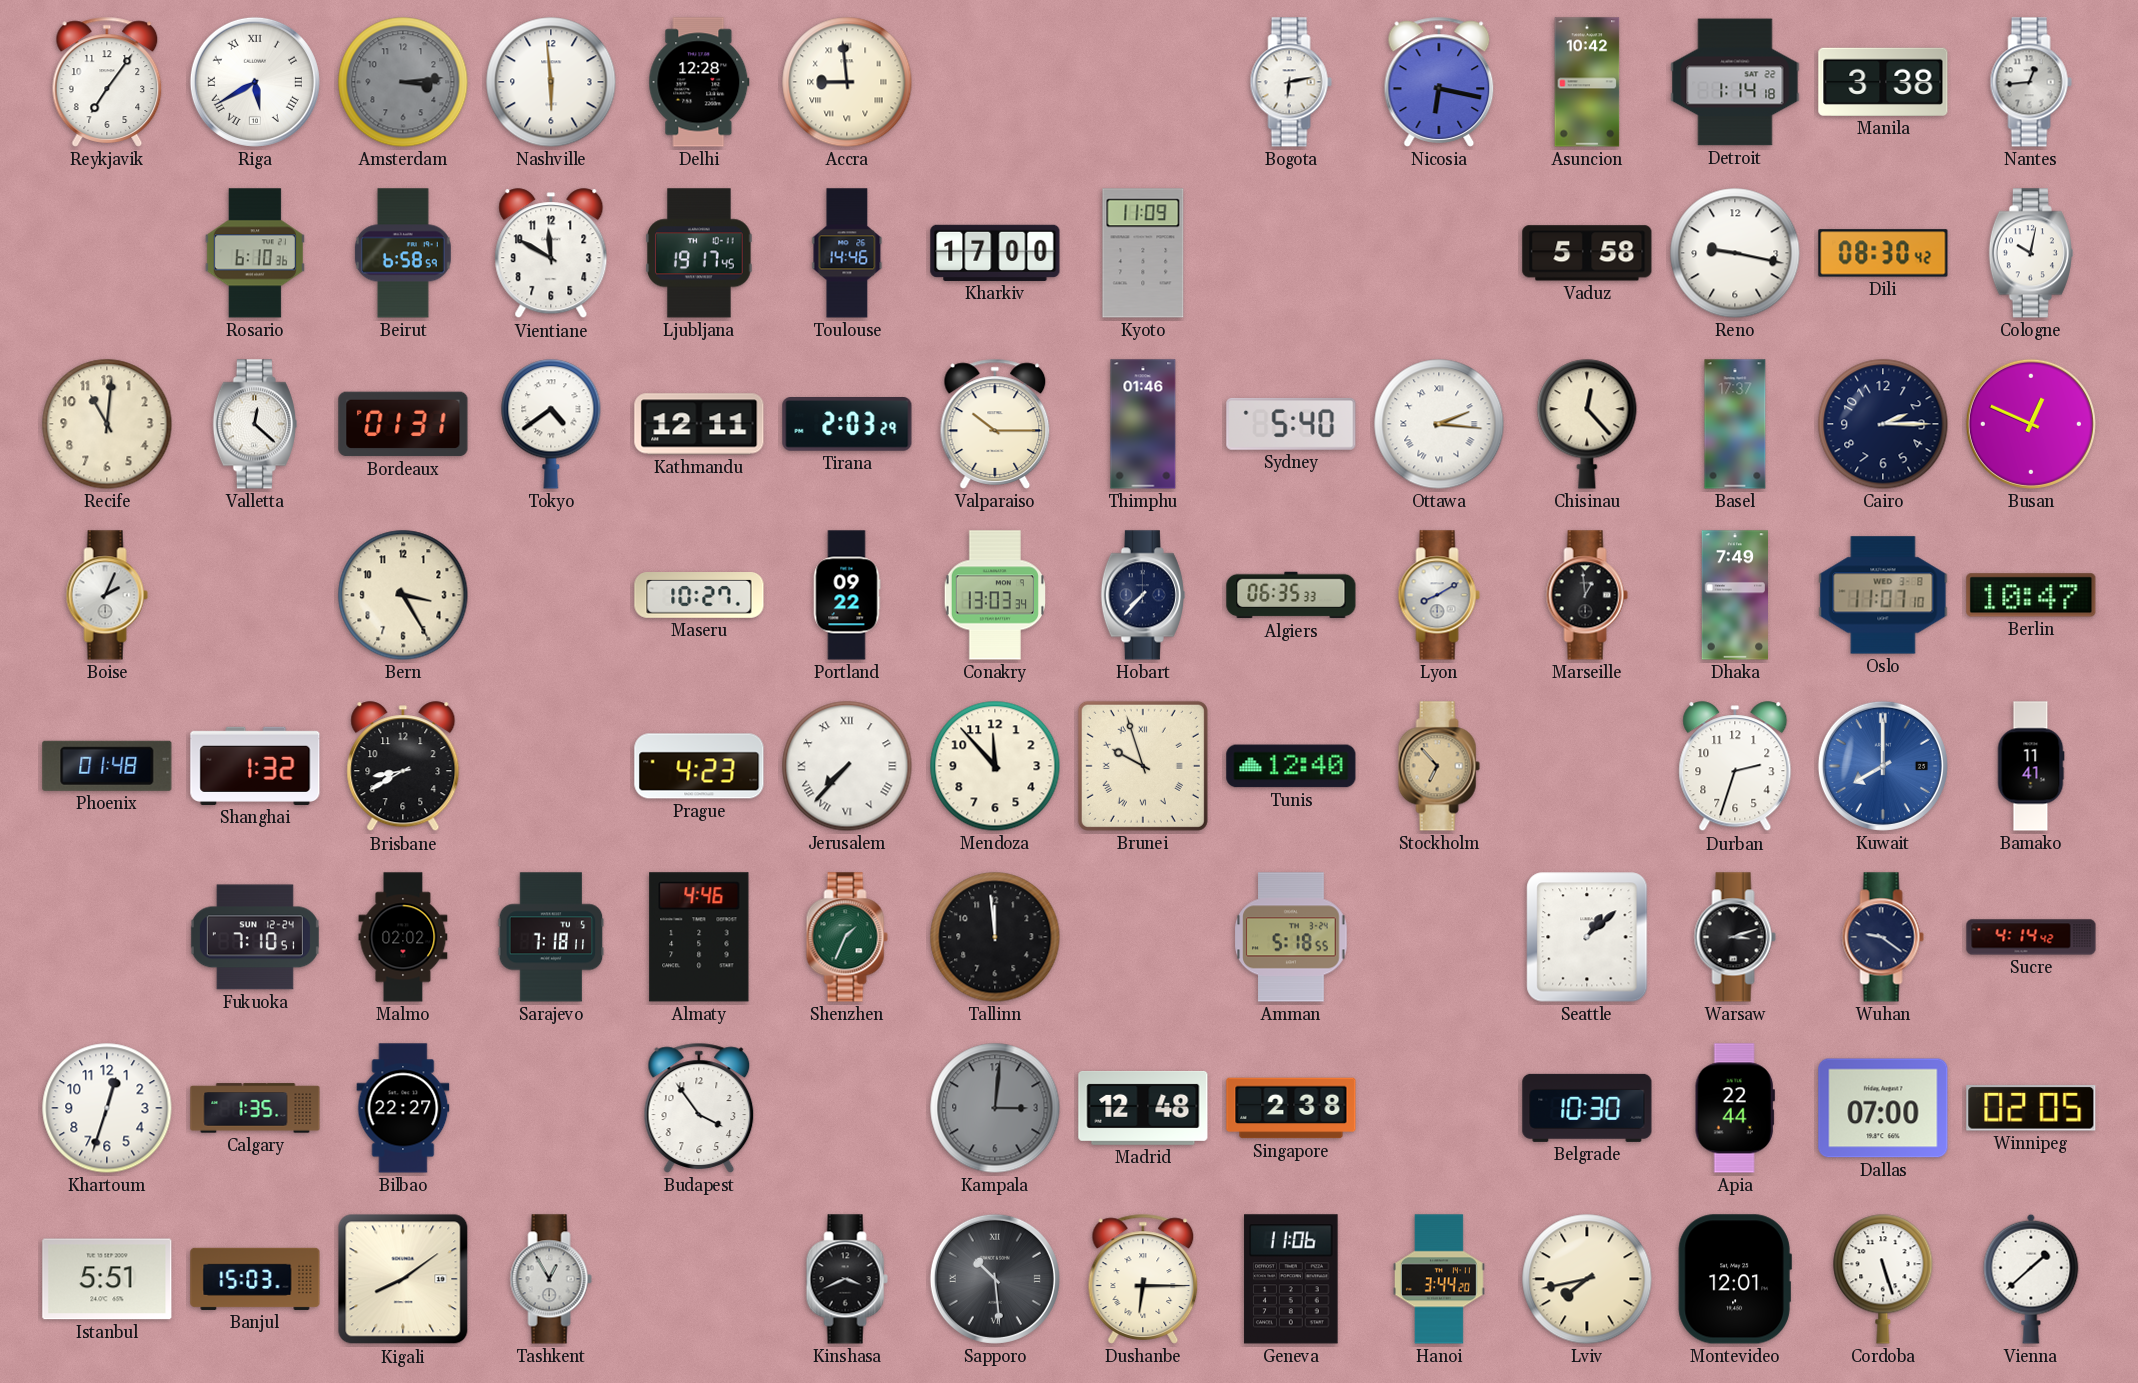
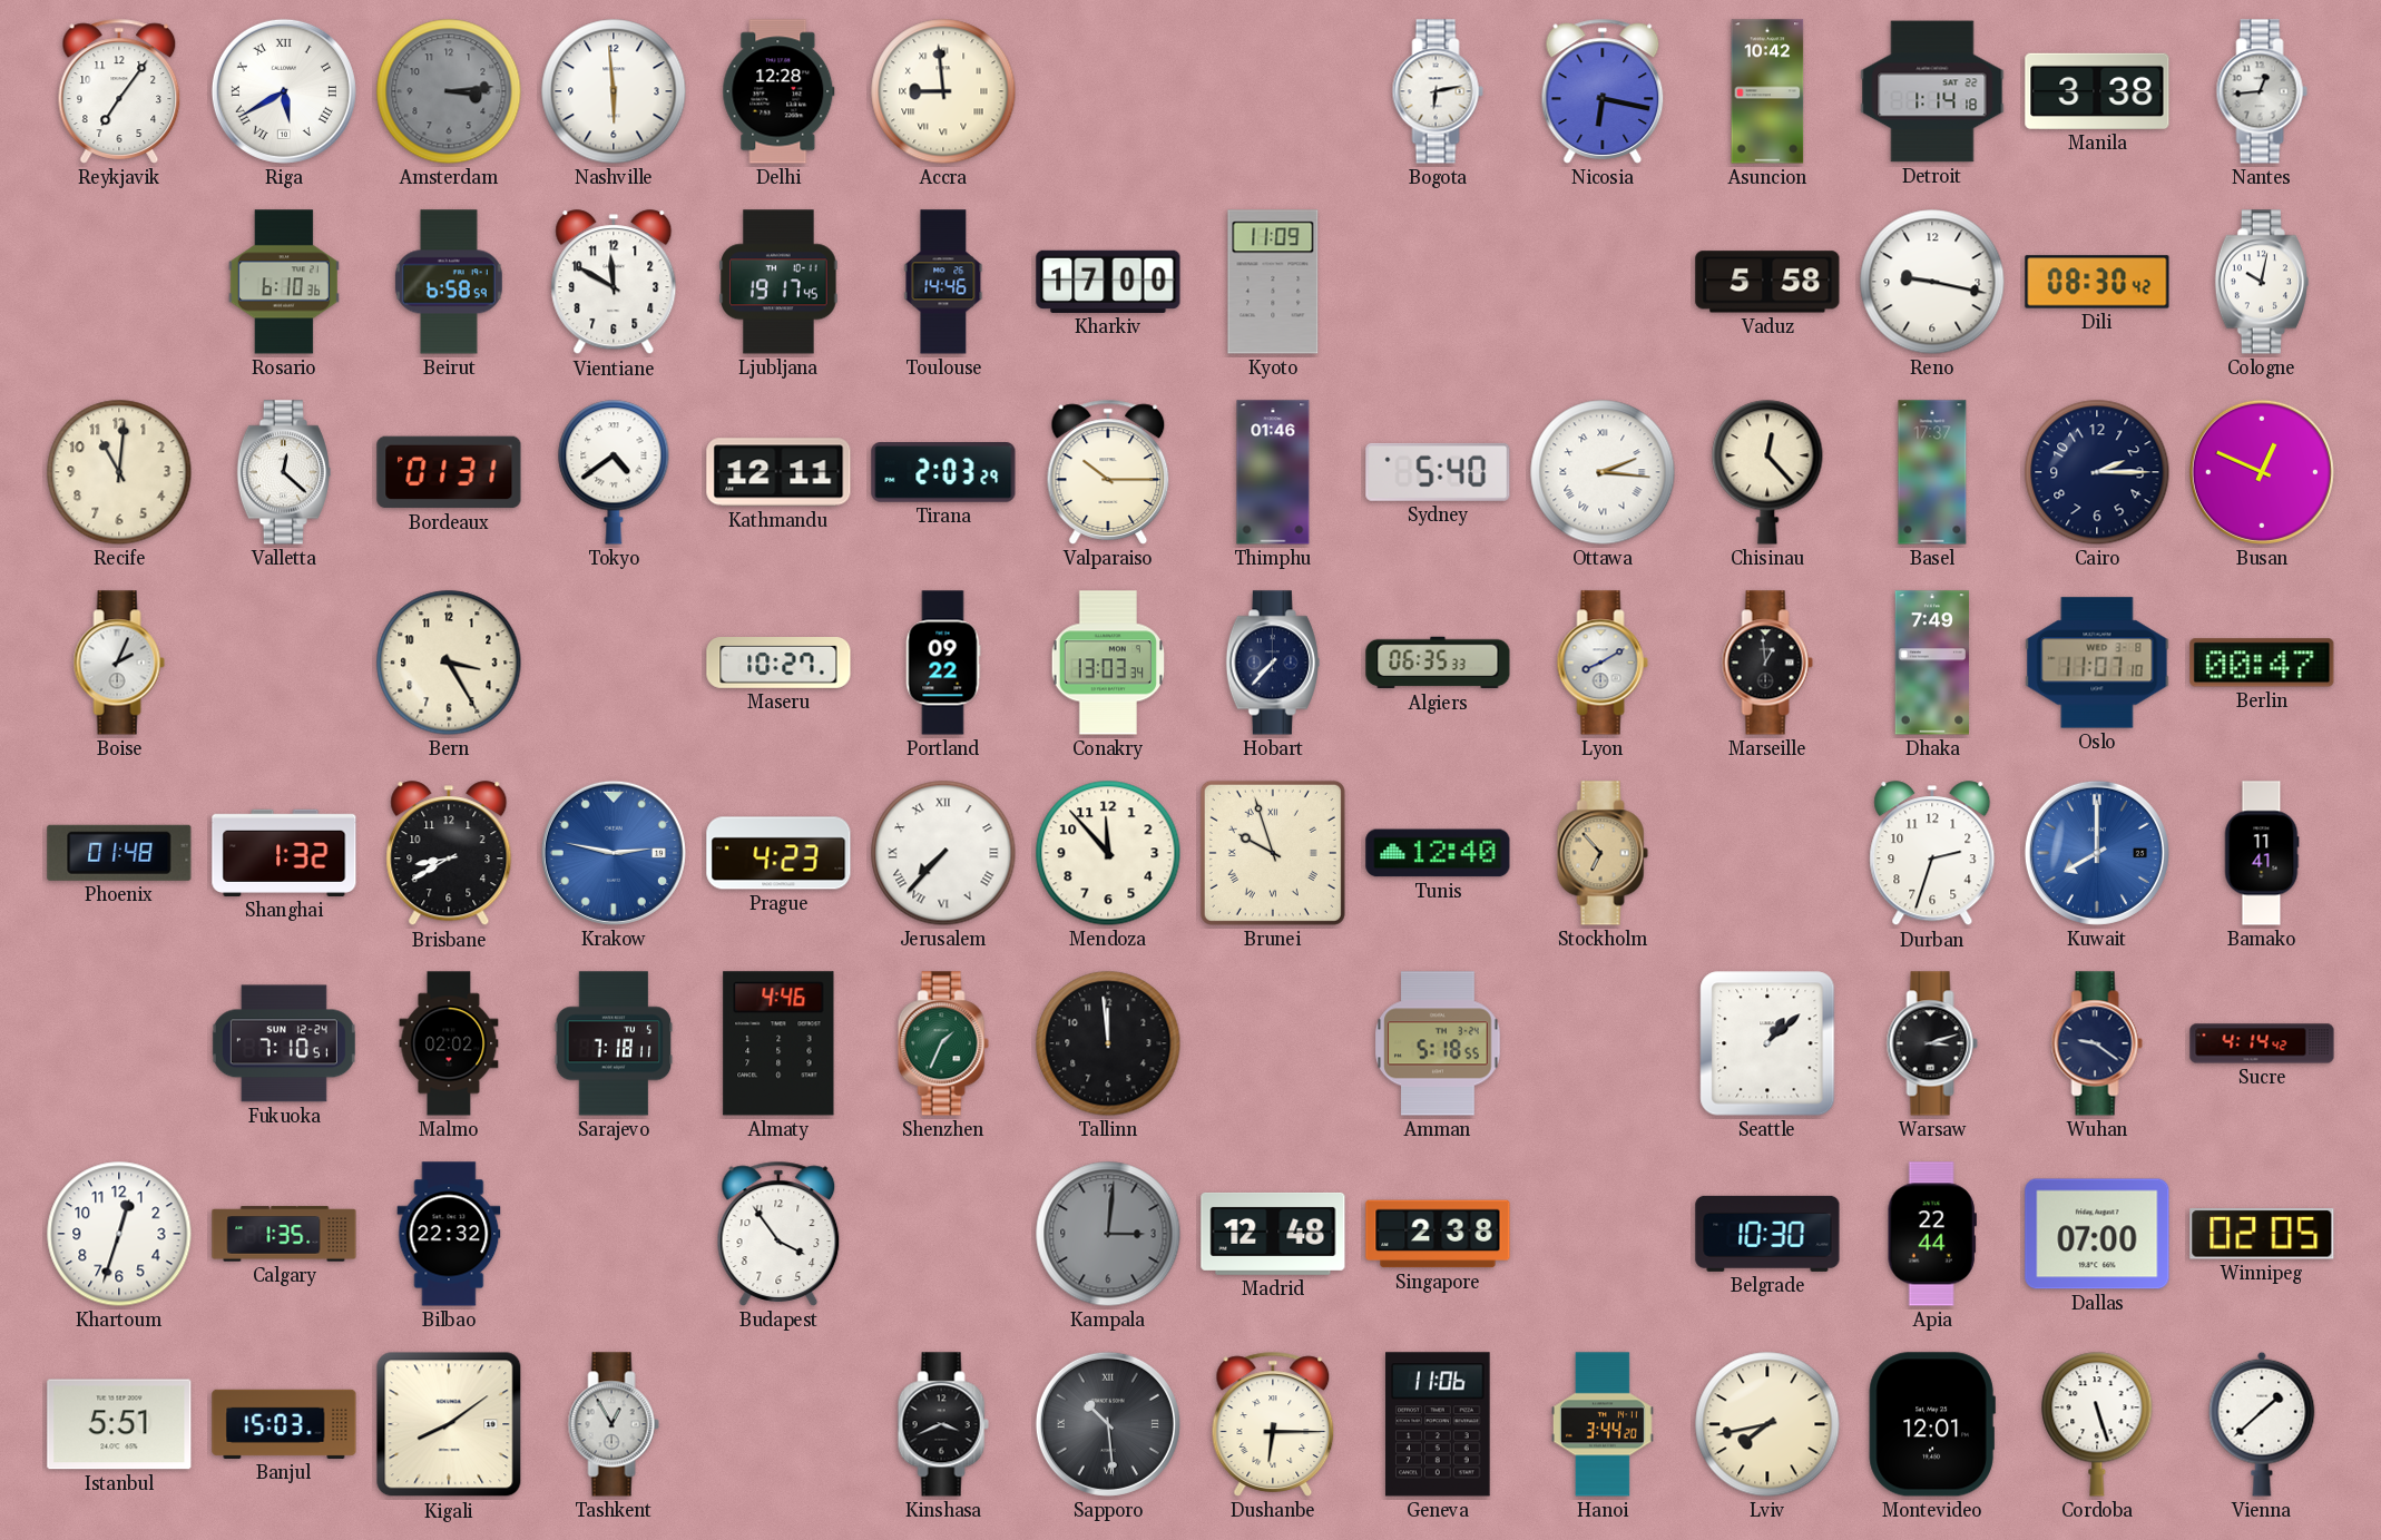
Berlin: 10:47 -> 00:47 (2262, 663)
Krakow: none -> 2:47 (614, 853)
Bilbao: 22:27 -> 22:32 (449, 1234)
